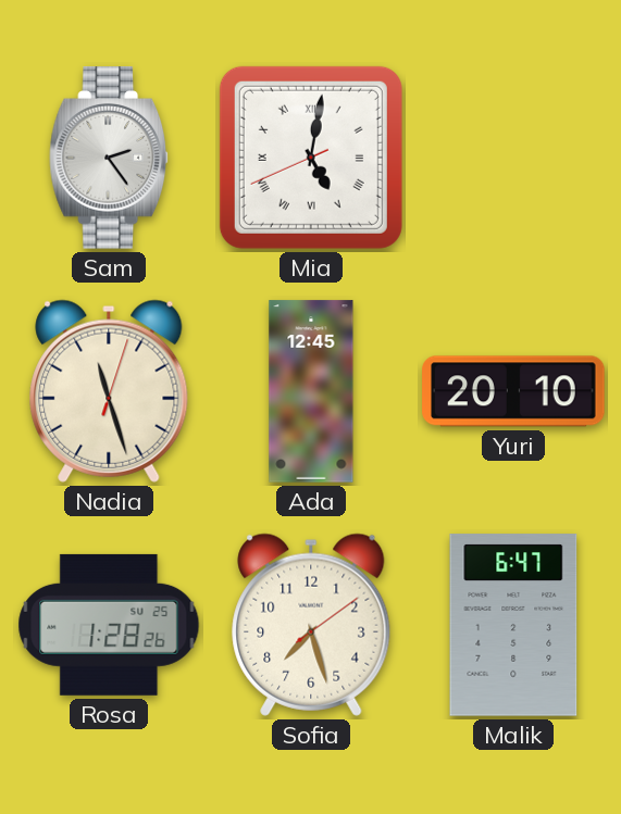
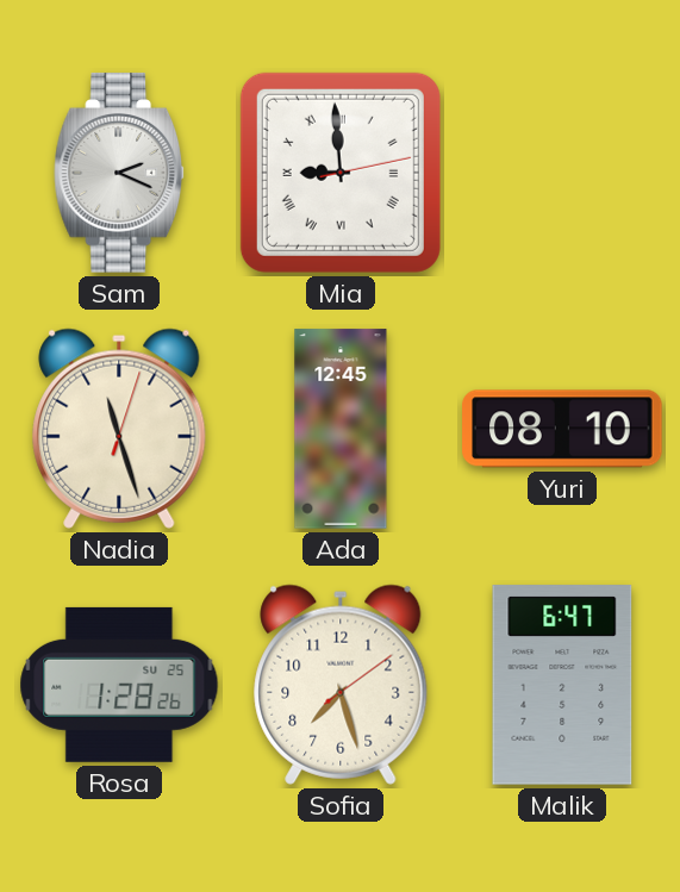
Sam: 2:24 -> 2:19 (120, 173)
Mia: 5:01 -> 8:59 (341, 173)
Yuri: 20:10 -> 08:10 (562, 429)
